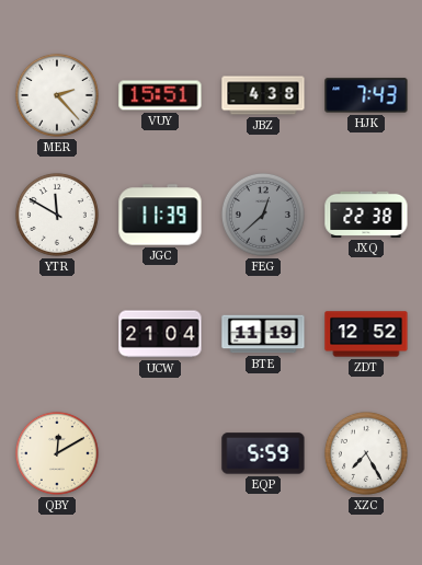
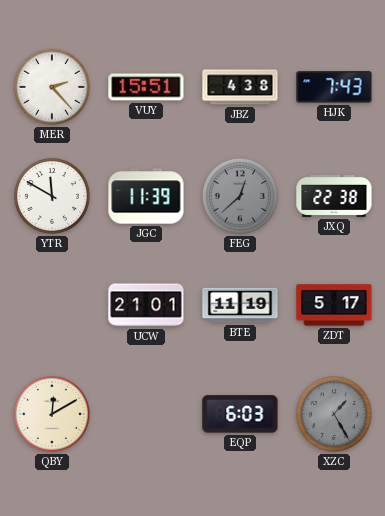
UCW: 21:04 -> 21:01 (146, 305)
ZDT: 12:52 -> 5:17 (334, 305)
EQP: 5:59 -> 6:03 (240, 414)
XZC: 7:25 -> 1:25 (334, 414)
XZC dial: white -> grey (334, 414)
